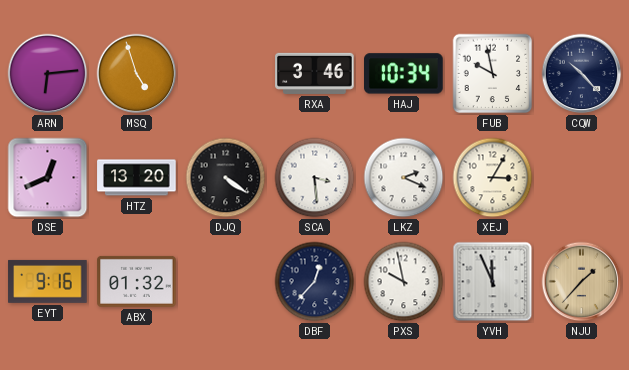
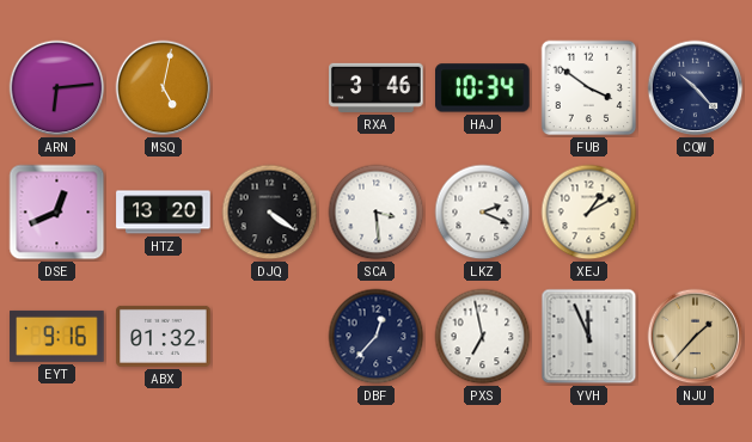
MSQ: 4:57 -> 5:02 (164, 88)
FUB: 9:58 -> 3:51 (589, 88)
XEJ: 3:05 -> 1:10 (589, 213)
PXS: 9:58 -> 6:58 (483, 337)
